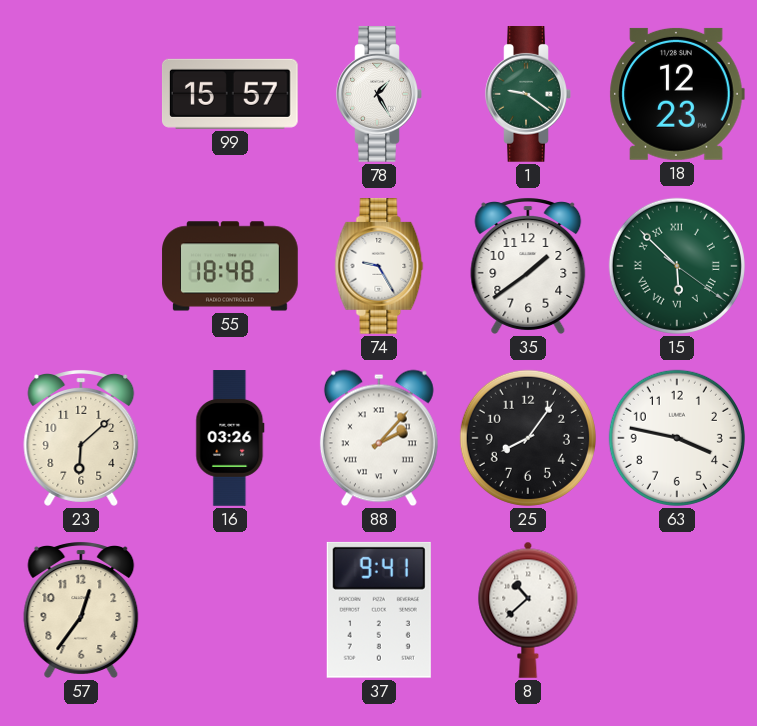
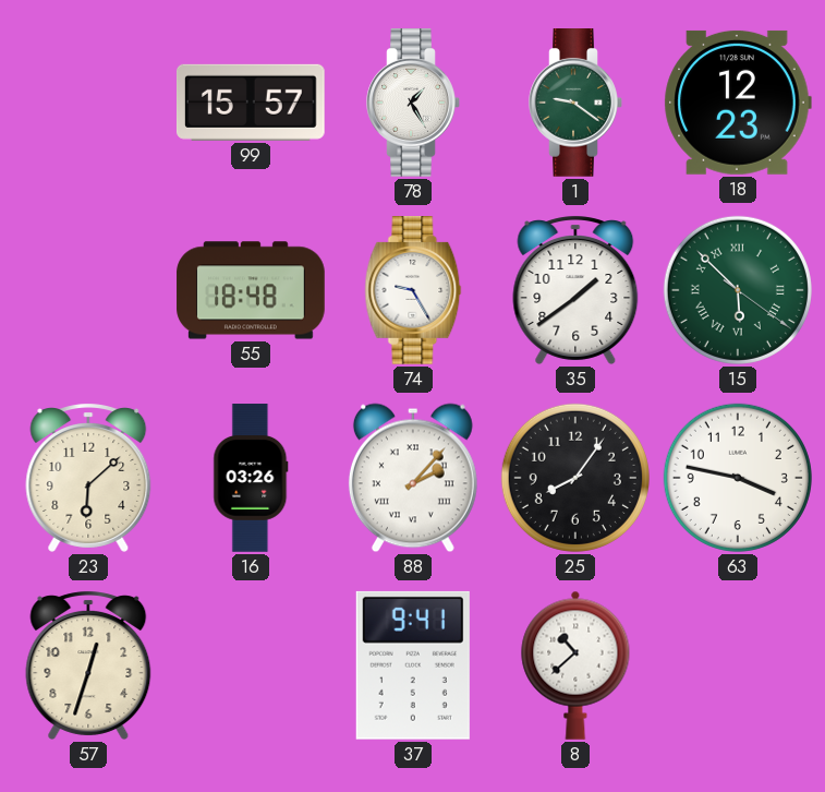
57: 12:36 -> 12:33 (88, 665)
